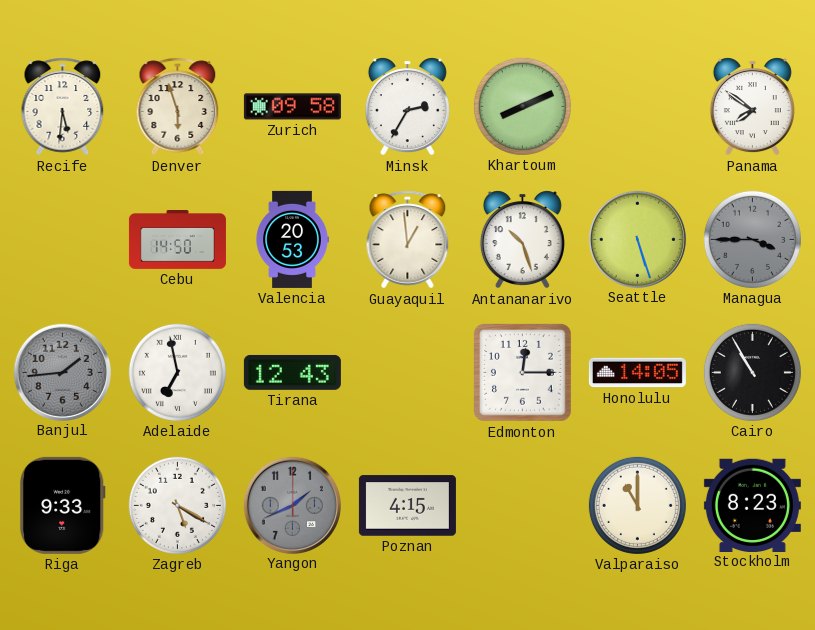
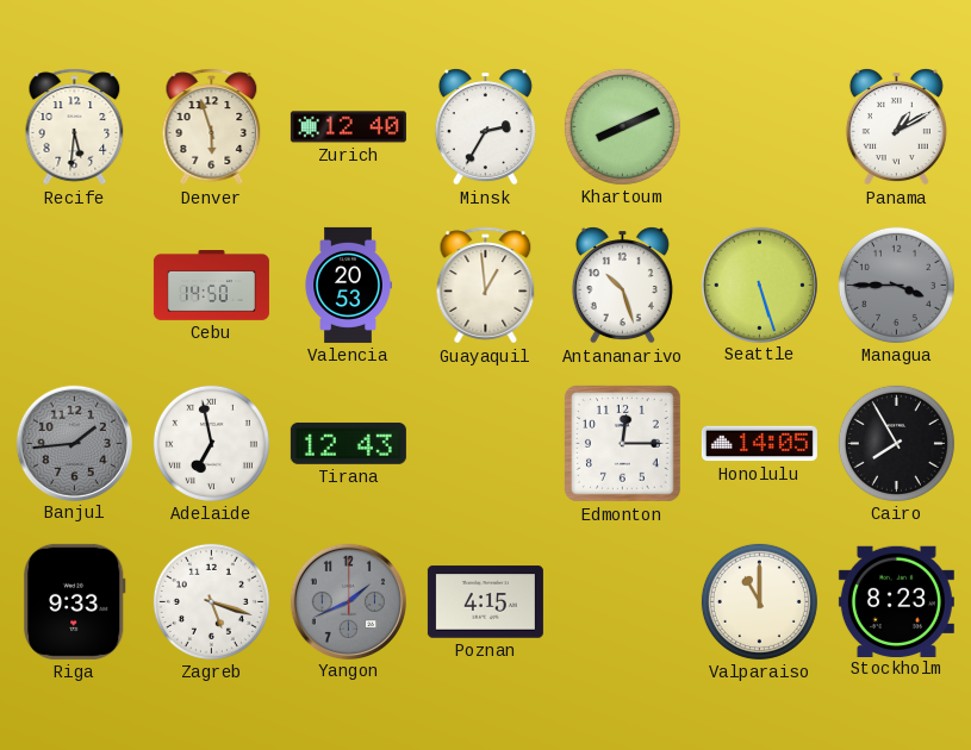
Zurich: 09:58 -> 12:40 (348, 127)
Panama: 7:51 -> 1:10 (896, 127)
Cairo: 10:55 -> 7:55 (896, 443)
Zagreb: 5:20 -> 5:18 (211, 601)
